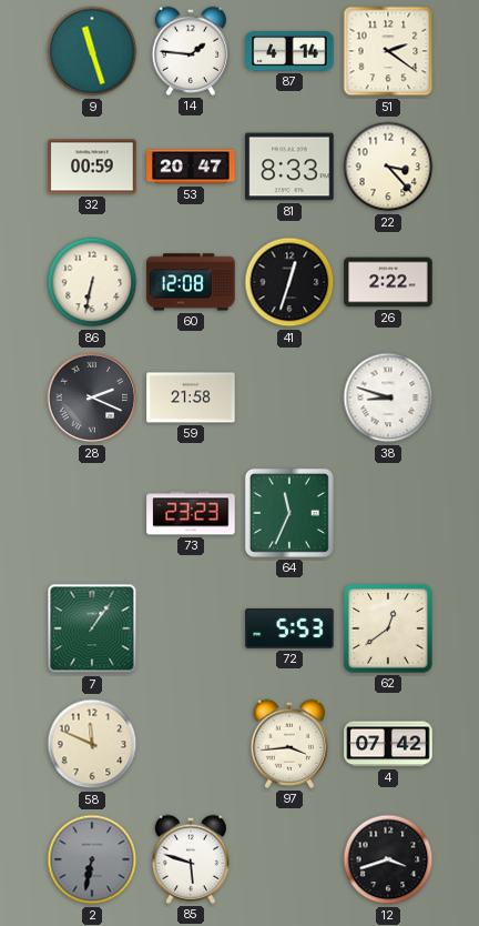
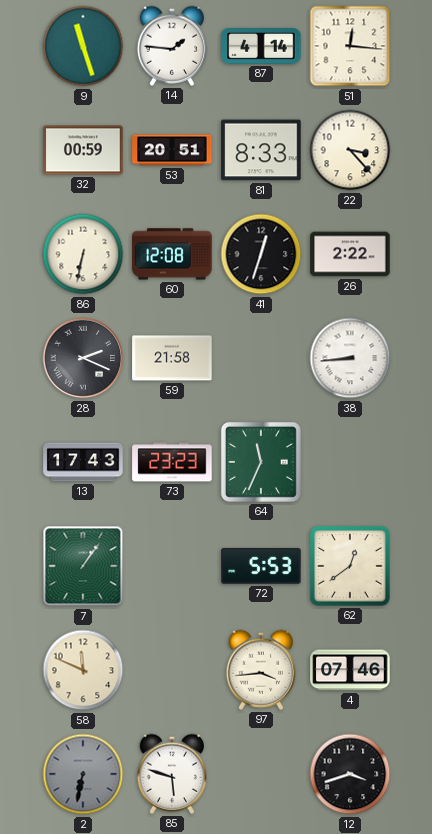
51: 2:21 -> 12:16 (350, 46)
53: 20:47 -> 20:51 (172, 150)
38: 8:48 -> 8:44 (350, 358)
13: none -> 17:43 (83, 462)
4: 07:42 -> 07:46 (350, 670)
